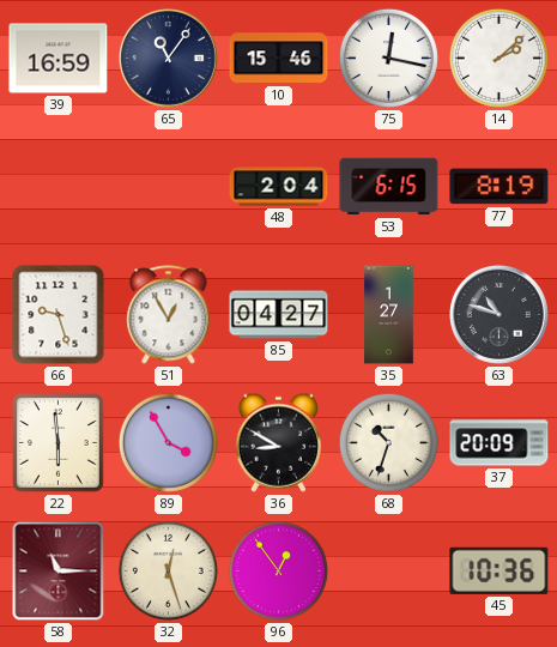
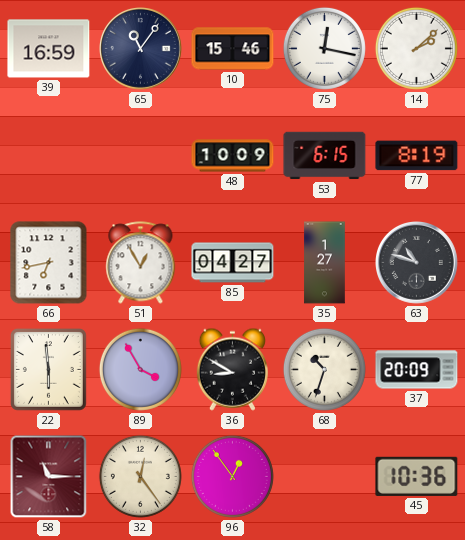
48: 2:04 -> 10:09 (233, 156)
66: 9:27 -> 6:43 (49, 263)
32: 12:27 -> 12:24 (140, 476)
